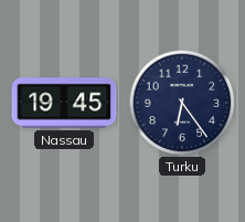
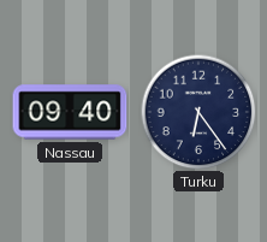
Nassau: 19:45 -> 09:40 (70, 112)
